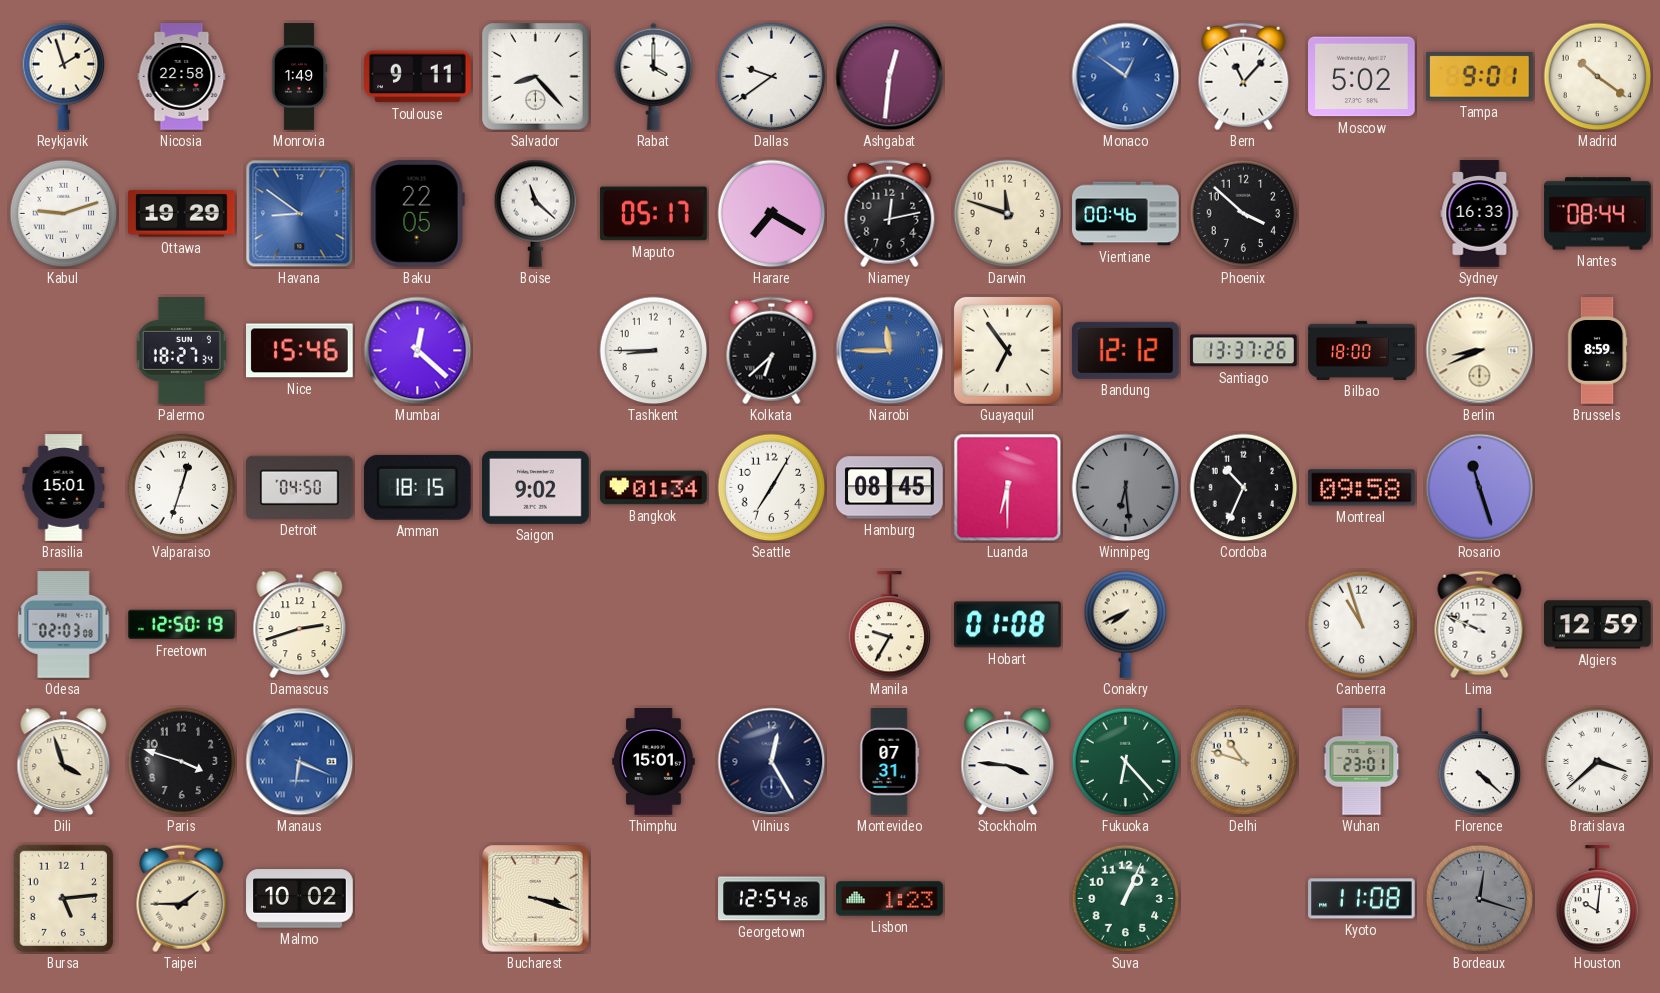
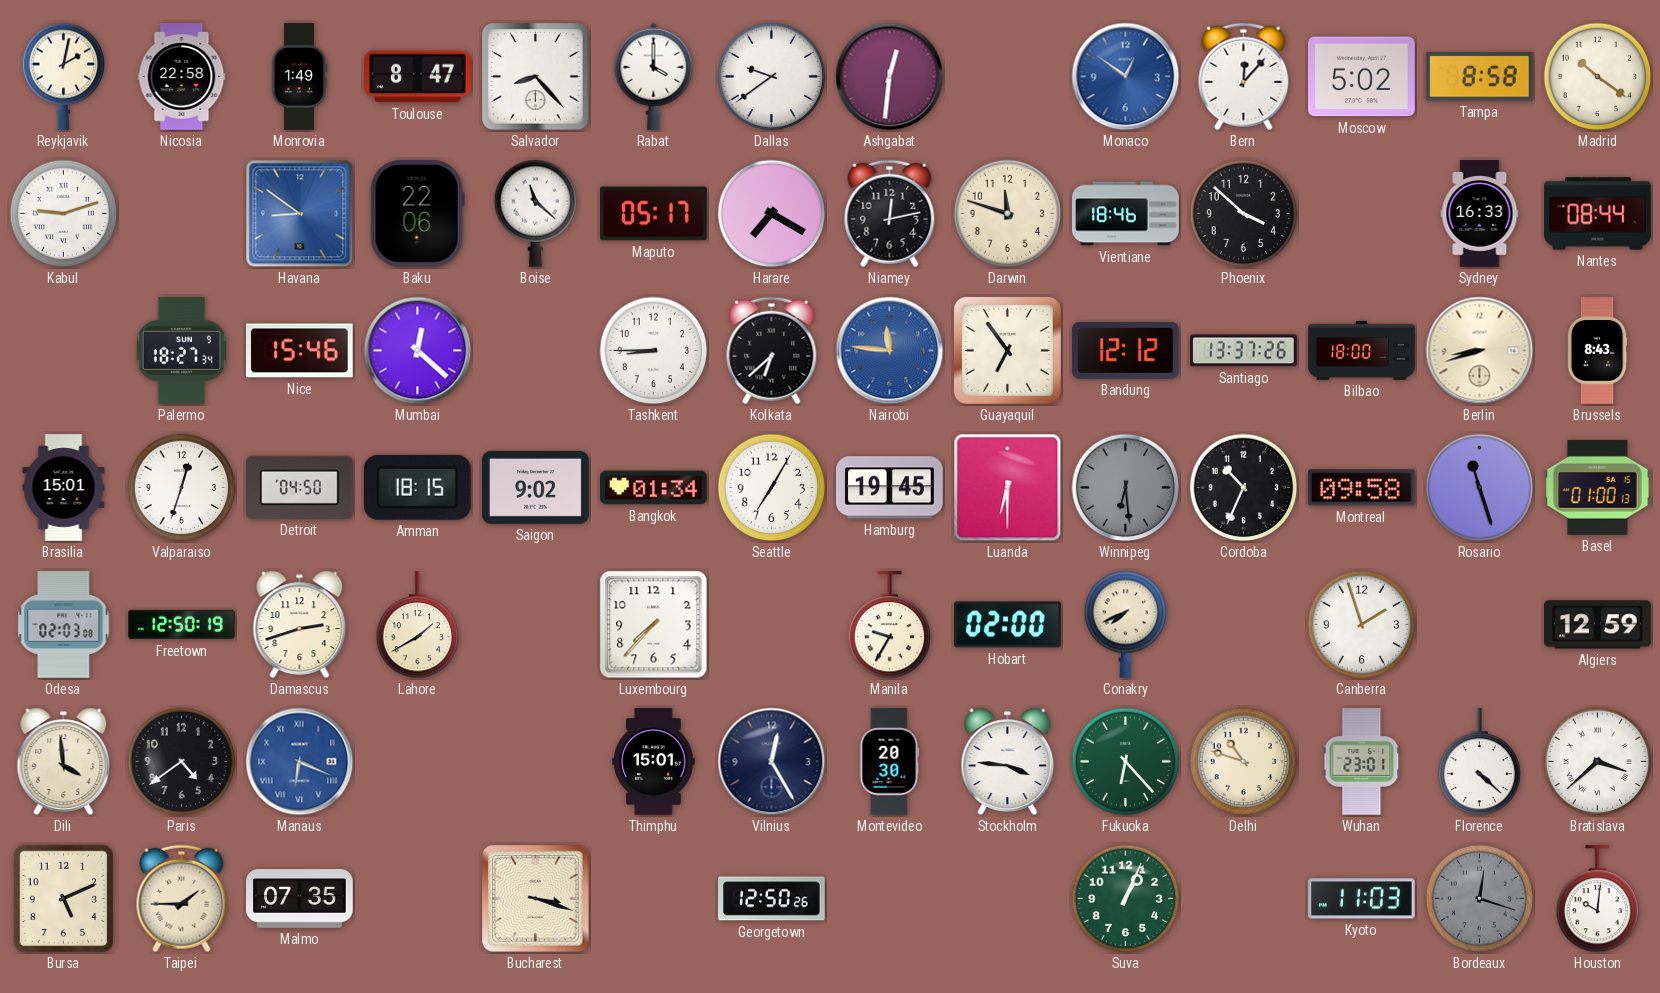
Reykjavik: 1:57 -> 2:02 (64, 76)
Toulouse: 9:11 -> 8:47 (418, 77)
Bern: 11:07 -> 12:07 (1244, 77)
Tampa: 9:01 -> 8:58 (1479, 77)
Ottawa: 19:29 -> none (182, 214)
Baku: 22:05 -> 22:06 (417, 213)
Vientiane: 00:46 -> 18:46 (1126, 214)
Nairobi: 11:45 -> 11:46 (890, 351)
Berlin: 8:41 -> 8:42 (1480, 351)
Brussels: 8:59 -> 8:43 (1597, 351)
Hamburg: 08:45 -> 19:45 (890, 488)
Basel: none -> 01:00 (1598, 487)
Lahore: none -> 1:40 (418, 625)
Luxembourg: none -> 7:37 (654, 625)
Hobart: 01:08 -> 02:00 (1008, 625)
Canberra: 10:57 -> 1:57 (1362, 625)
Lima: 9:49 -> none (1480, 625)
Dili: 3:57 -> 3:59 (64, 762)
Paris: 3:48 -> 4:39 (182, 762)
Montevideo: 07:31 -> 20:30 (890, 762)
Bursa: 5:14 -> 5:11 (63, 899)
Malmo: 10:02 -> 07:35 (300, 899)
Georgetown: 12:54 -> 12:50 (772, 899)
Lisbon: 1:23 -> none (890, 899)
Kyoto: 11:08 -> 11:03 (1362, 899)
